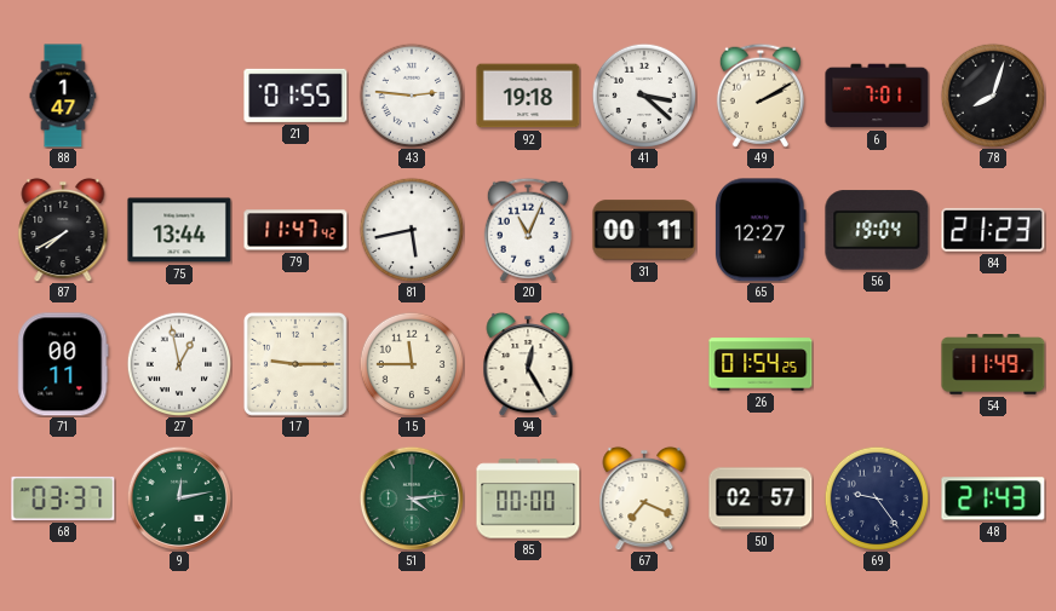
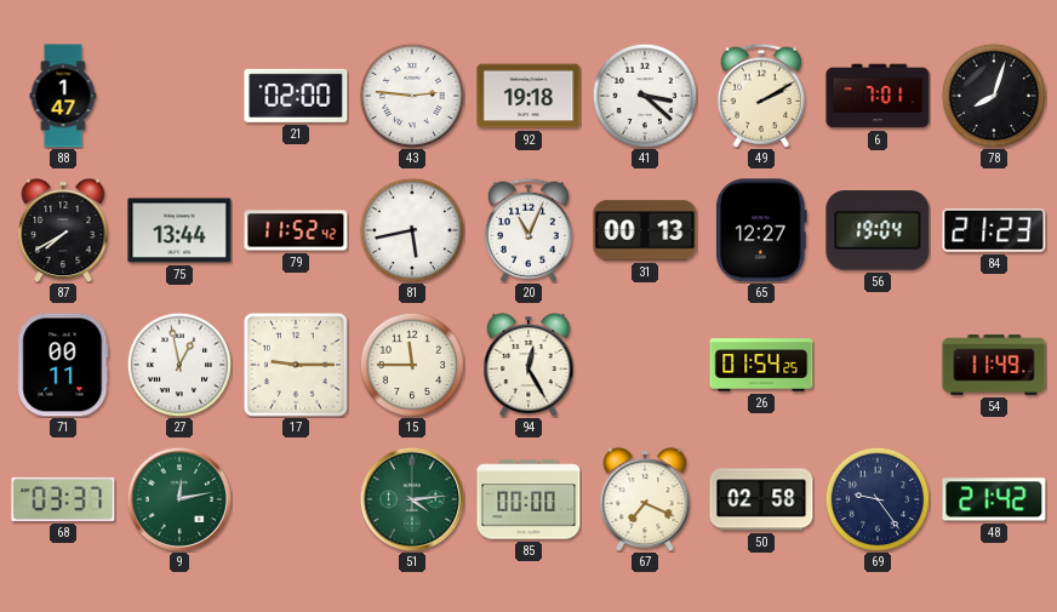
21: 01:55 -> 02:00 (296, 96)
79: 11:47 -> 11:52 (296, 230)
31: 00:11 -> 00:13 (645, 230)
50: 02:57 -> 02:58 (761, 499)
48: 21:43 -> 21:42 (994, 499)
